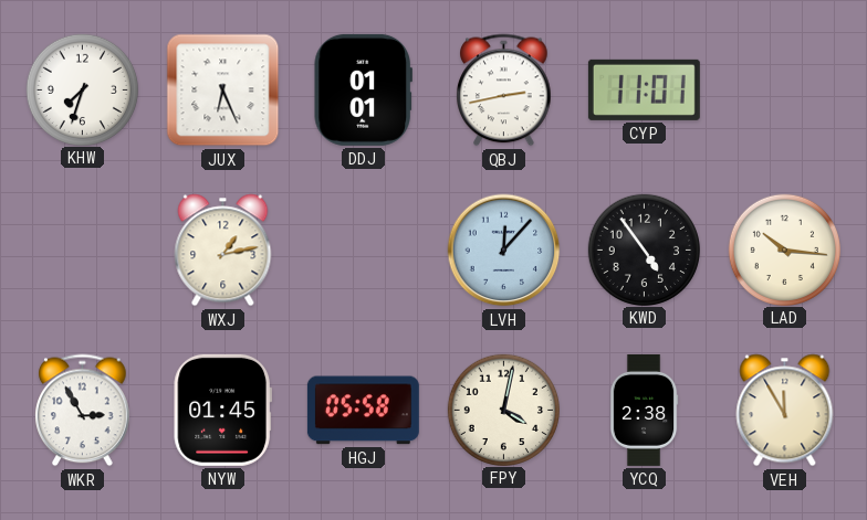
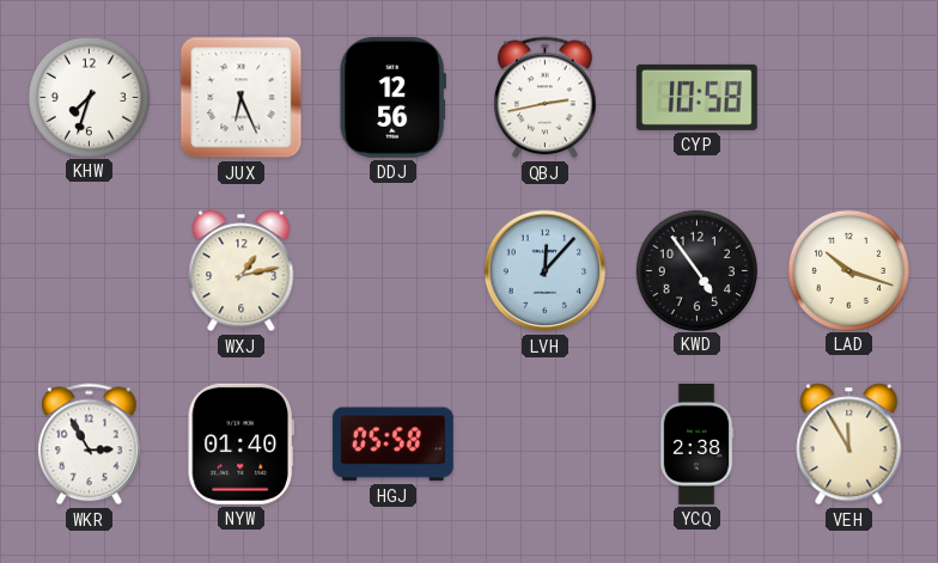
DDJ: 01:01 -> 12:56 (392, 97)
CYP: 11:01 -> 10:58 (696, 97)
LAD: 10:16 -> 10:18 (848, 270)
NYW: 01:45 -> 01:40 (240, 443)
FPY: 4:02 -> none (503, 410)
